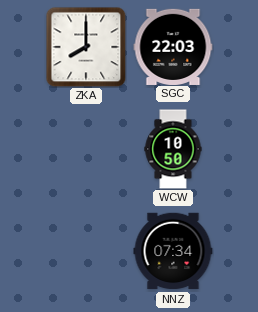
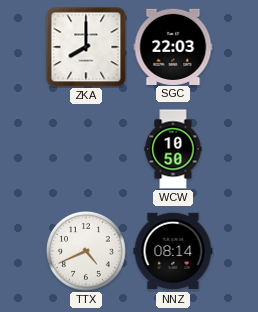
TTX: none -> 4:41 (87, 252)
NNZ: 07:34 -> 08:14 (173, 251)
